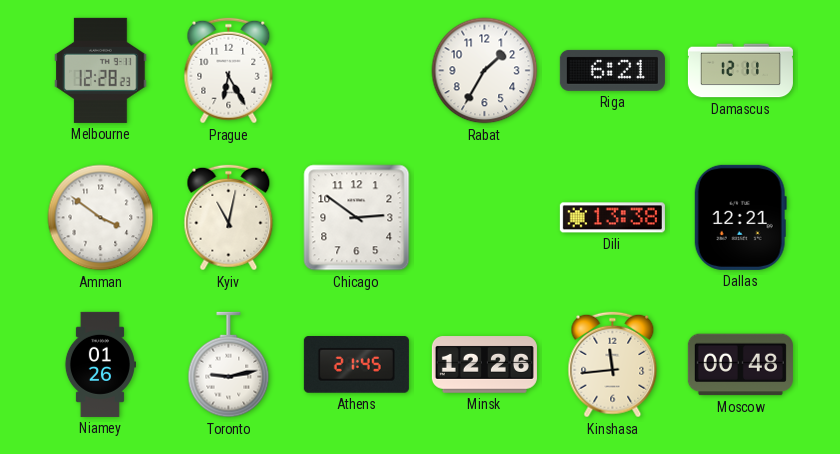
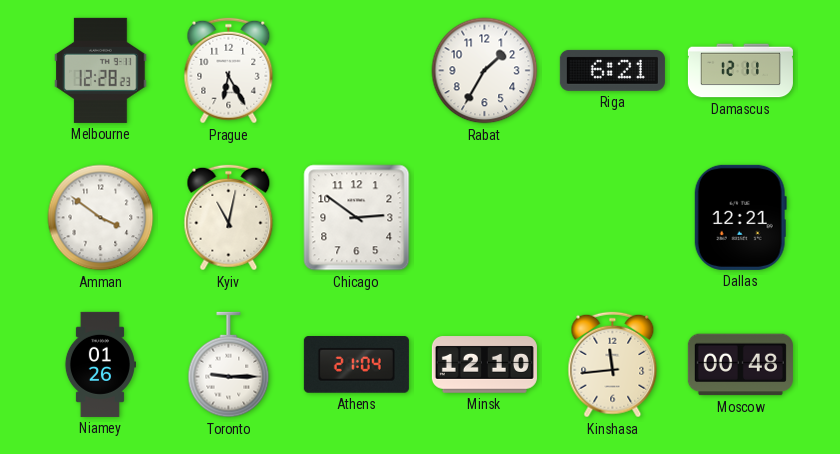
Dili: 13:38 -> none (612, 218)
Toronto: 9:13 -> 9:15 (229, 365)
Athens: 21:45 -> 21:04 (356, 365)
Minsk: 12:26 -> 12:10 (484, 365)
